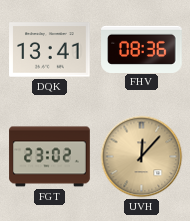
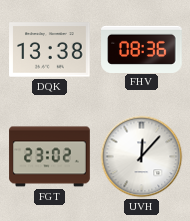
DQK: 13:41 -> 13:38 (50, 50)
UVH dial: champagne -> white (142, 157)
